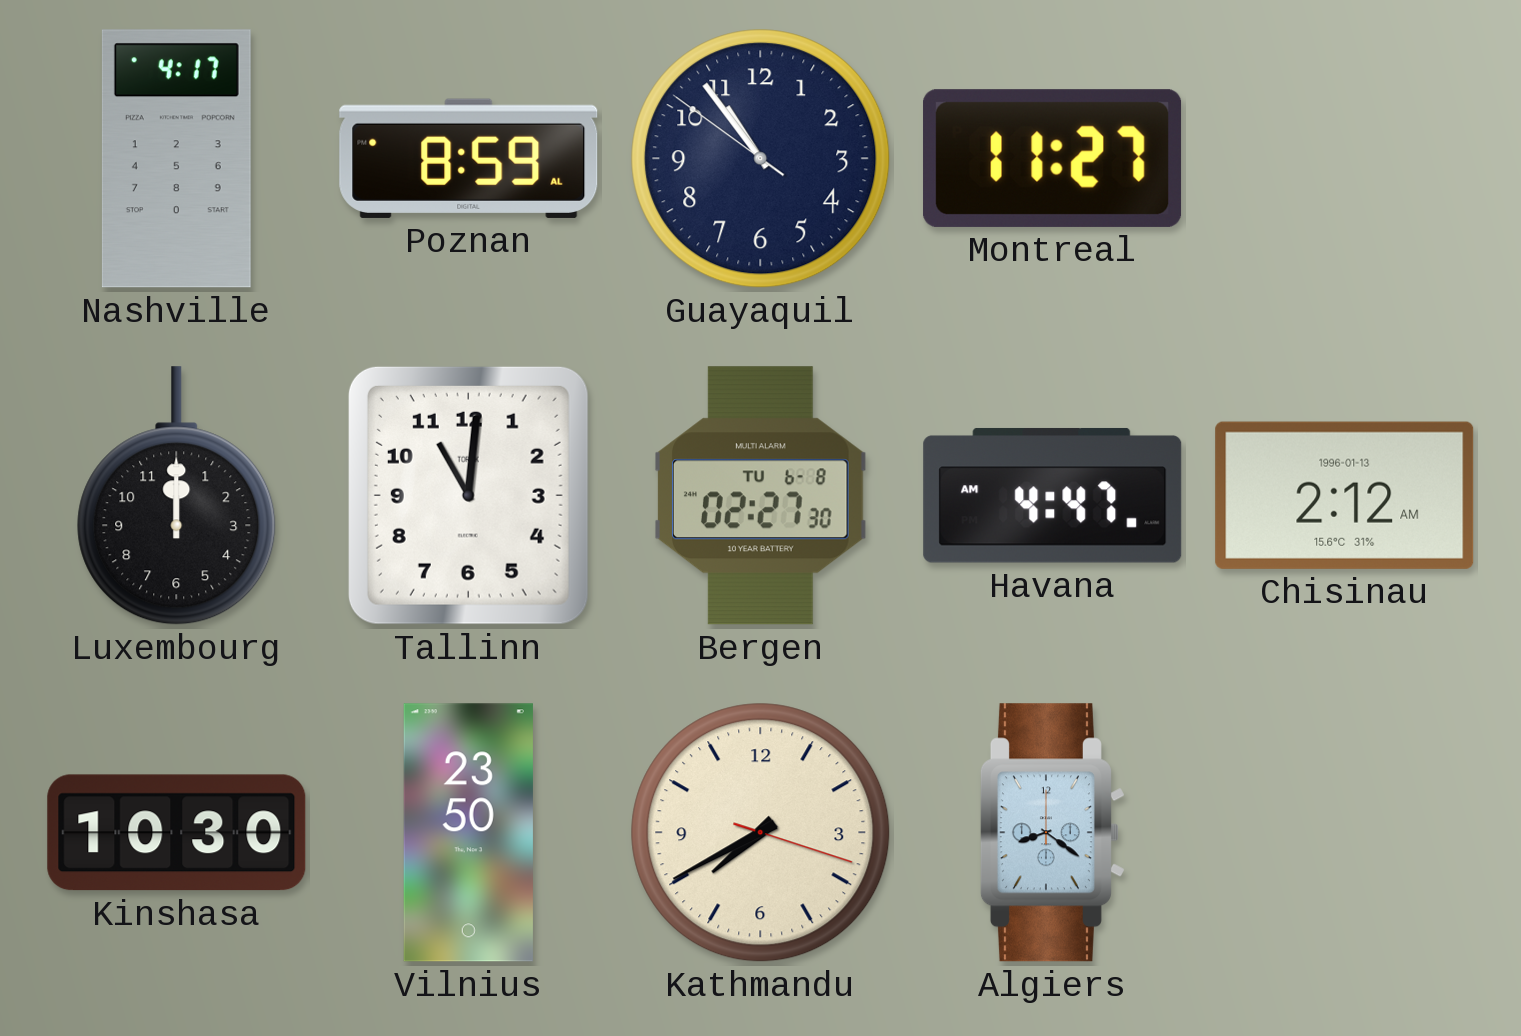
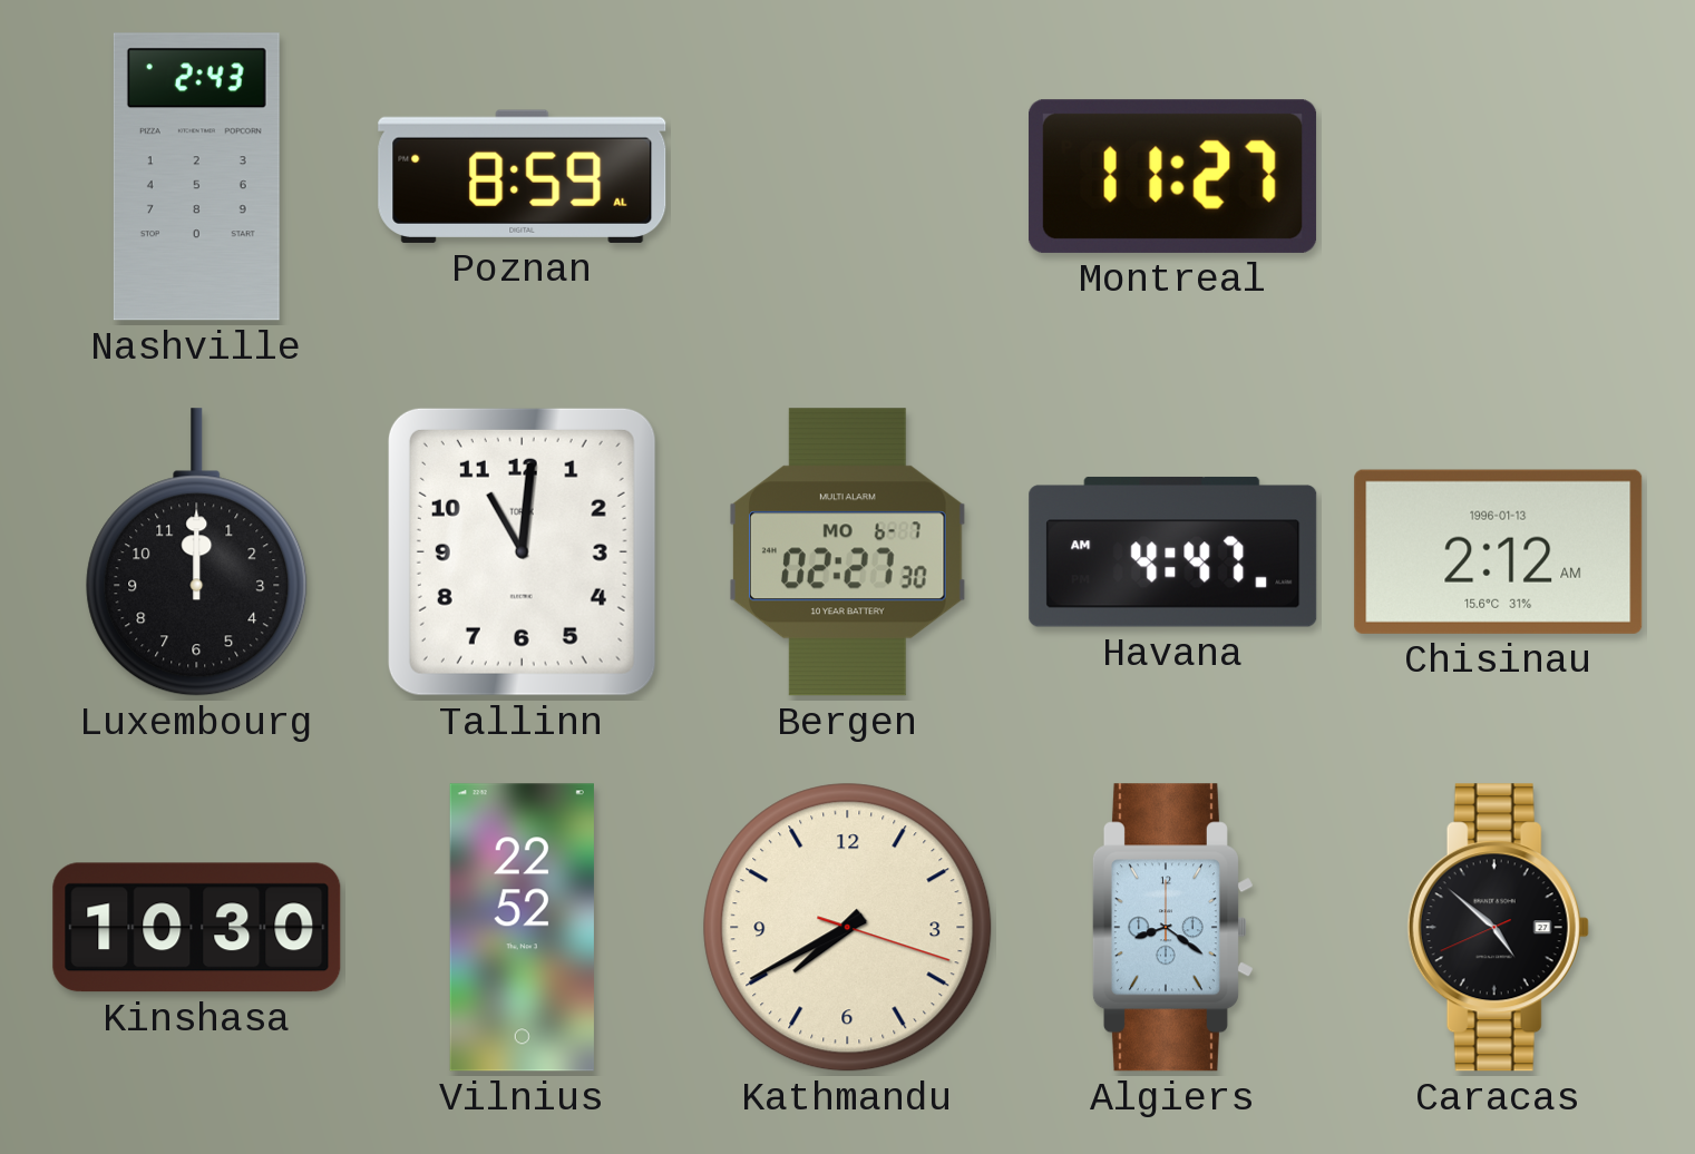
Nashville: 4:17 -> 2:43 (196, 177)
Guayaquil: 10:53 -> none (761, 159)
Bergen date: TU 6-8 -> MO 6-7 (848, 552)
Vilnius: 23:50 -> 22:52 (522, 928)
Caracas: none -> 4:51 (1498, 928)
